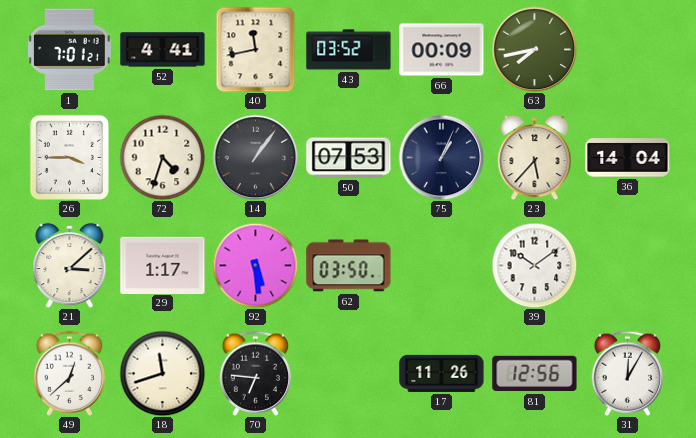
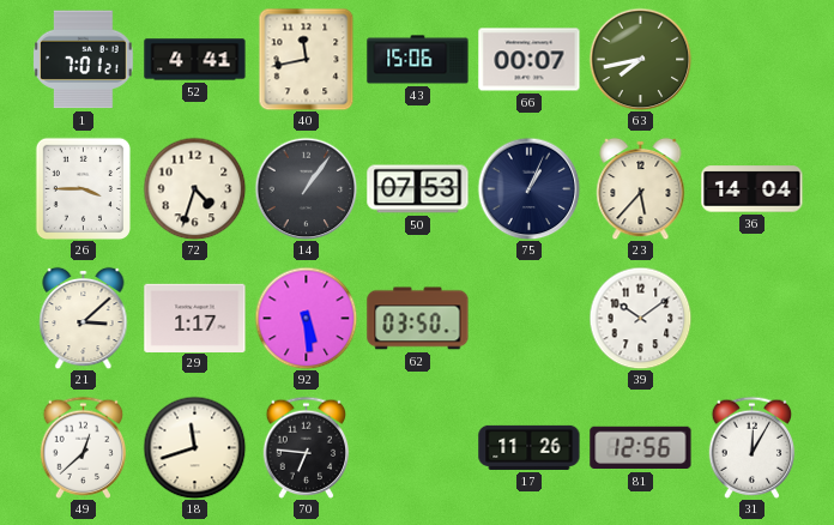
43: 03:52 -> 15:06 (418, 60)
66: 00:09 -> 00:07 (530, 60)
